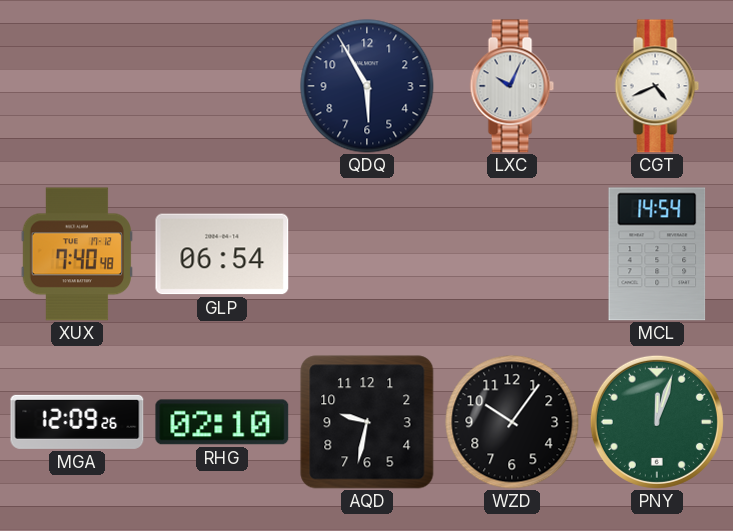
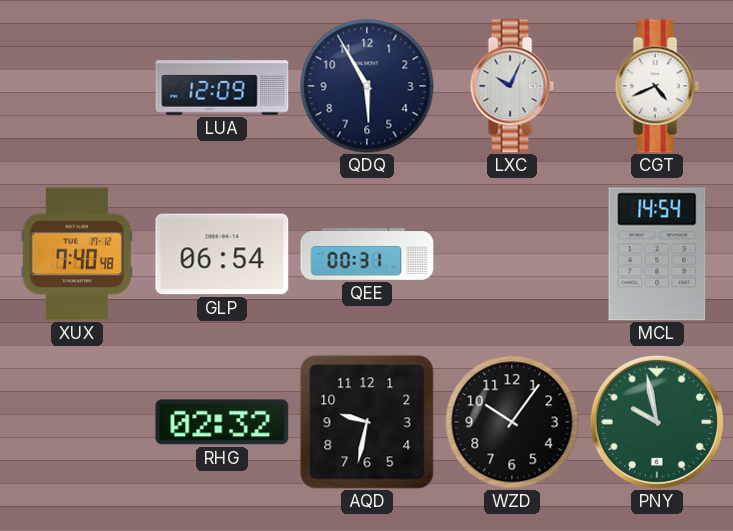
LUA: none -> 12:09 (222, 86)
QEE: none -> 00:31 (367, 254)
MGA: 12:09 -> none (77, 422)
RHG: 02:10 -> 02:32 (222, 422)
PNY: 12:03 -> 9:58 (657, 422)
